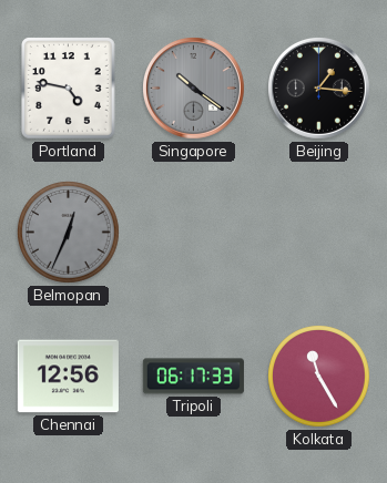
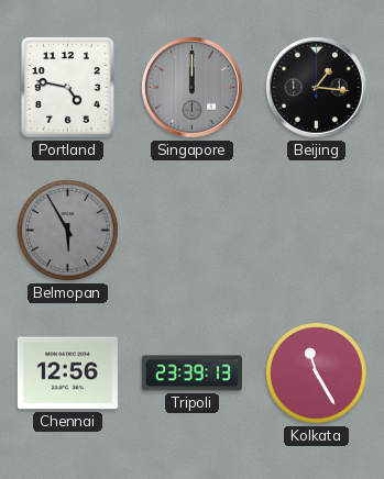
Singapore: 10:21 -> 12:00 (193, 88)
Belmopan: 12:34 -> 5:55 (68, 231)
Tripoli: 06:17 -> 23:39 (191, 374)
